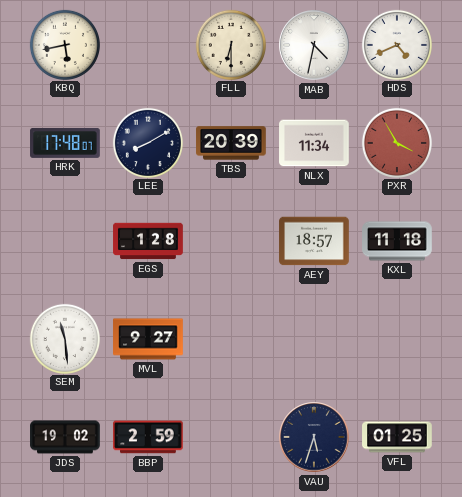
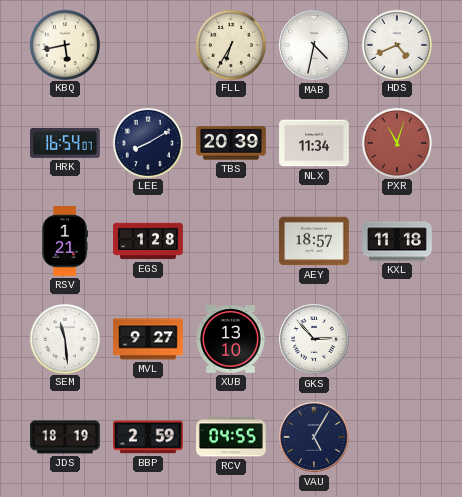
FLL: 6:30 -> 6:35 (230, 44)
HRK: 17:48 -> 16:54 (65, 143)
PXR: 3:55 -> 11:03 (396, 142)
RSV: none -> 1:21 (65, 241)
XUB: none -> 13:10 (231, 339)
GKS: none -> 2:53 (314, 339)
JDS: 19:02 -> 18:19 (65, 437)
RCV: none -> 04:55 (231, 437)
VAU: 5:33 -> 5:05 (314, 437)
VFL: 01:25 -> none (397, 437)
